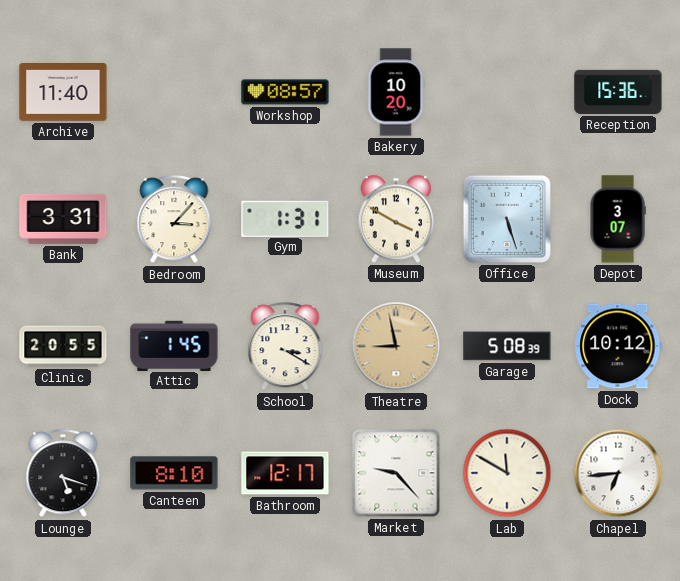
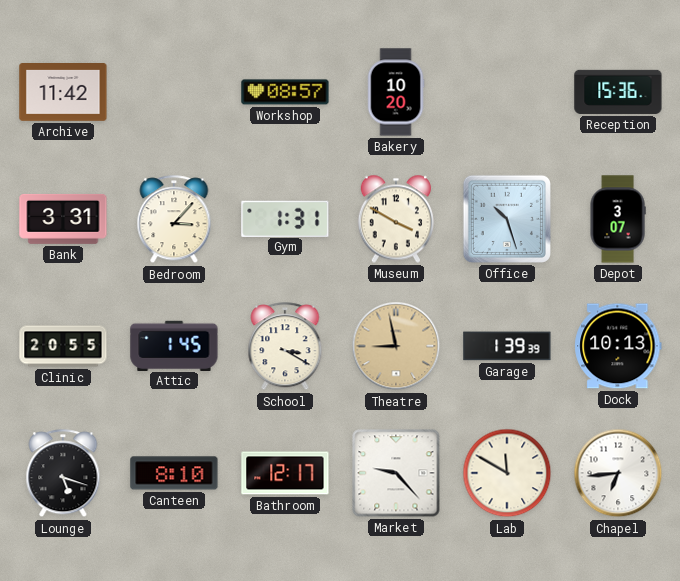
Archive: 11:40 -> 11:42 (63, 93)
Office: 5:27 -> 10:27 (507, 219)
Garage: 5:08 -> 1:39 (507, 346)
Dock: 10:12 -> 10:13 (618, 346)
